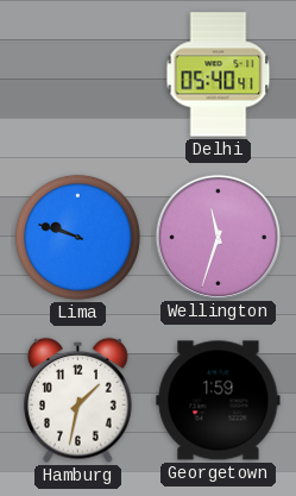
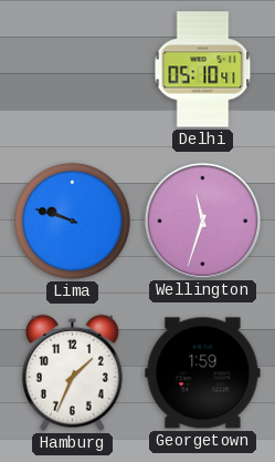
Delhi: 05:40 -> 05:10 (203, 70)
Hamburg: 1:32 -> 1:34 (72, 372)
